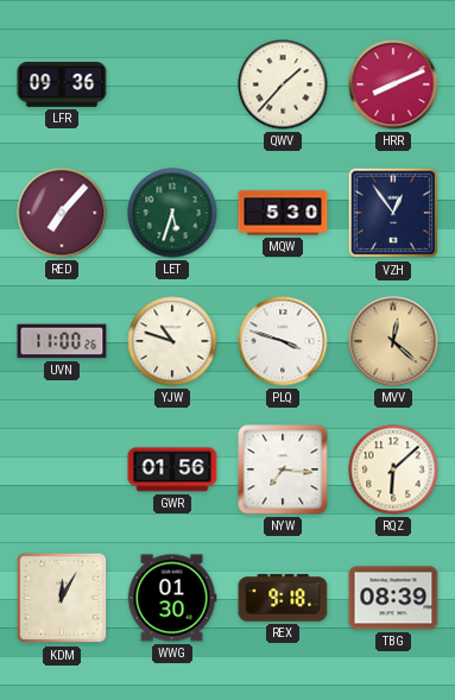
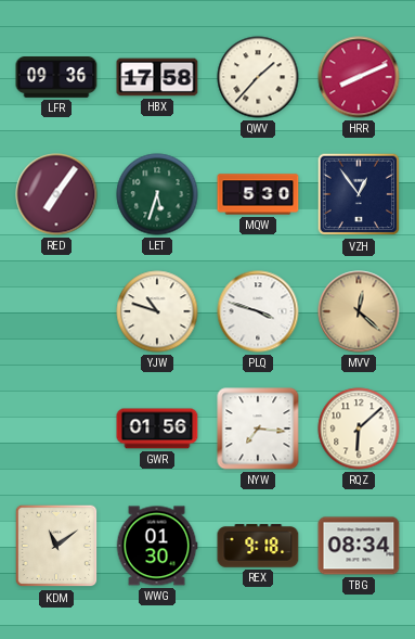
HBX: none -> 17:58 (157, 77)
RED: 7:07 -> 7:06 (56, 194)
UVN: 11:00 -> none (62, 341)
KDM: 12:05 -> 11:09 (56, 546)
TBG: 08:39 -> 08:34 (359, 546)
